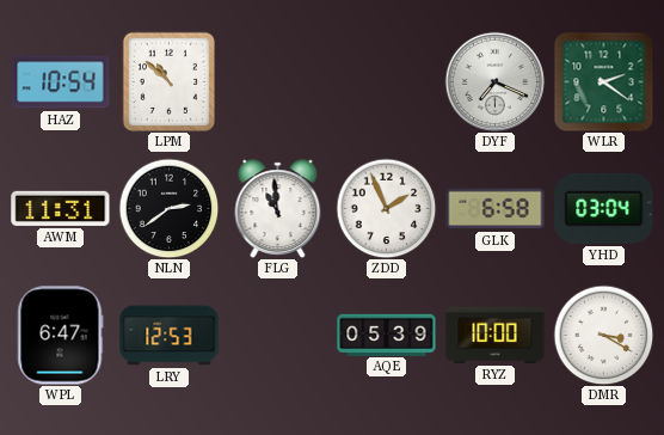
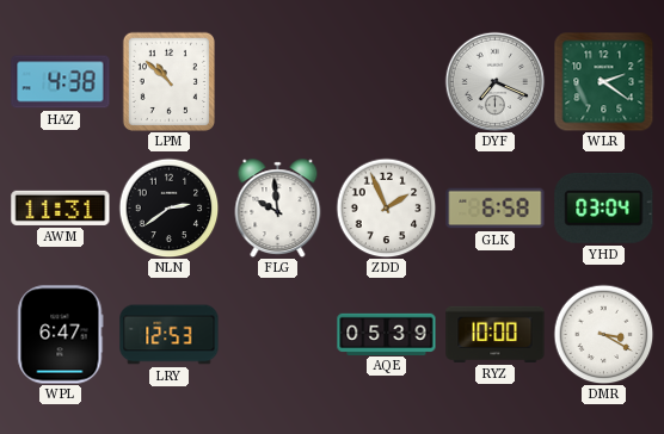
HAZ: 10:54 -> 4:38 (61, 82)
FLG: 10:59 -> 9:59 (278, 209)
